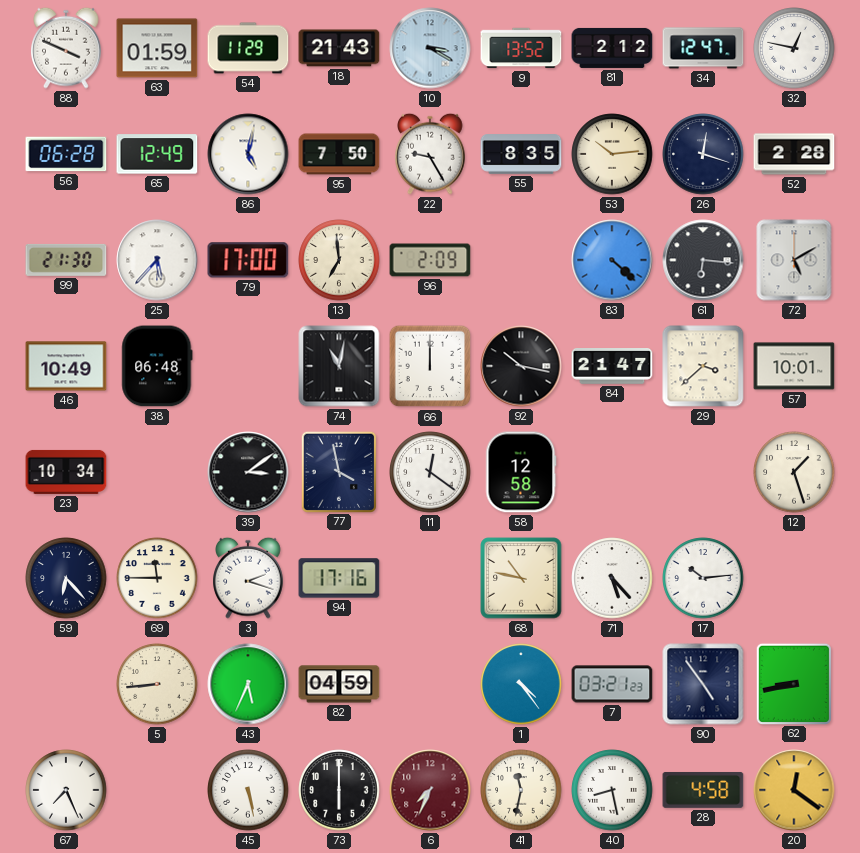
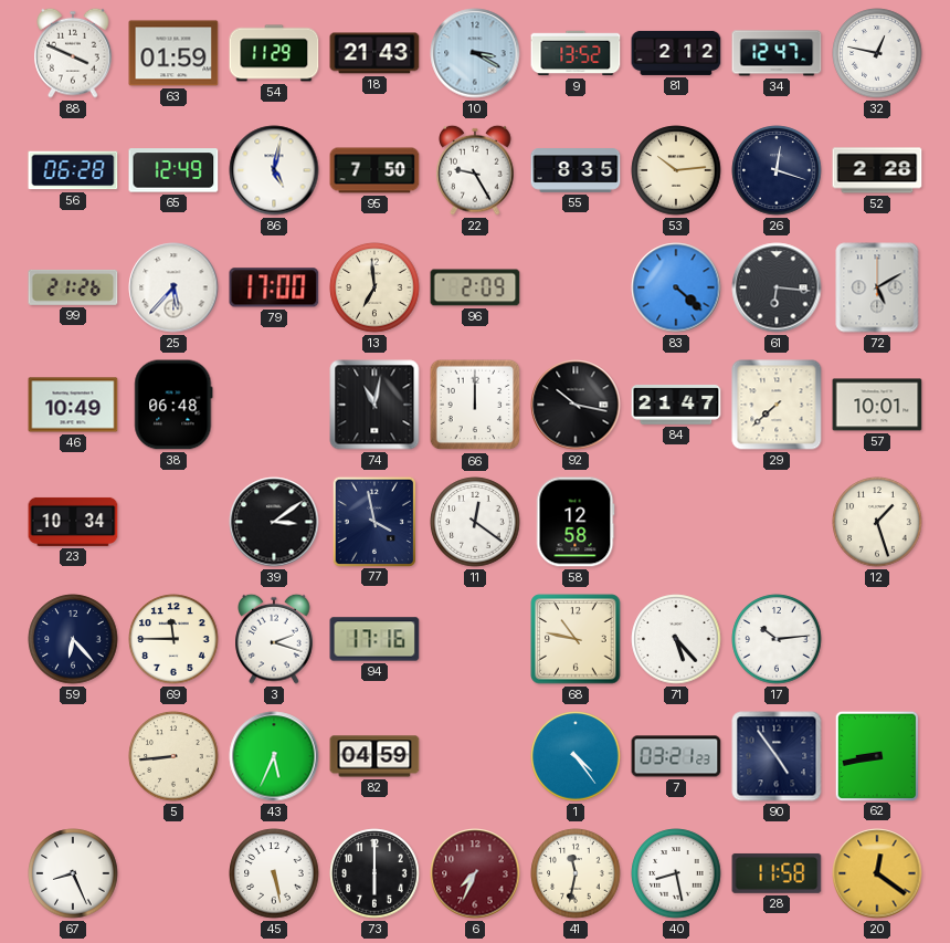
99: 21:30 -> 21:26 (73, 287)
29: 3:38 -> 7:38 (777, 405)
67: 7:26 -> 8:26 (73, 873)
28: 4:58 -> 11:58 (777, 873)
